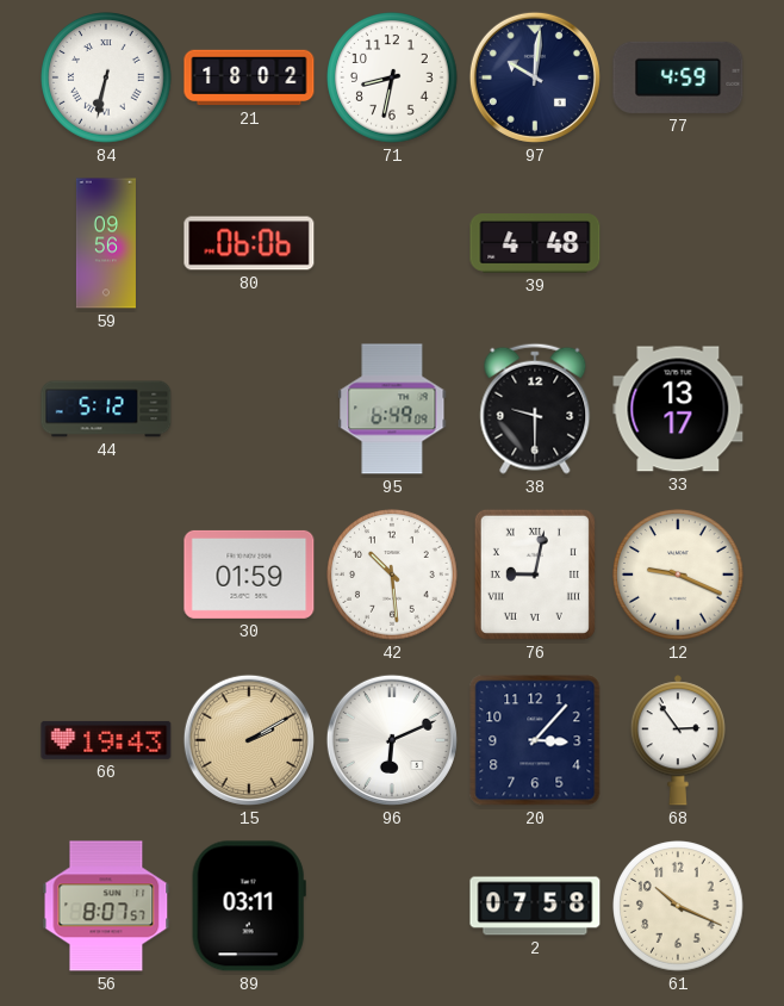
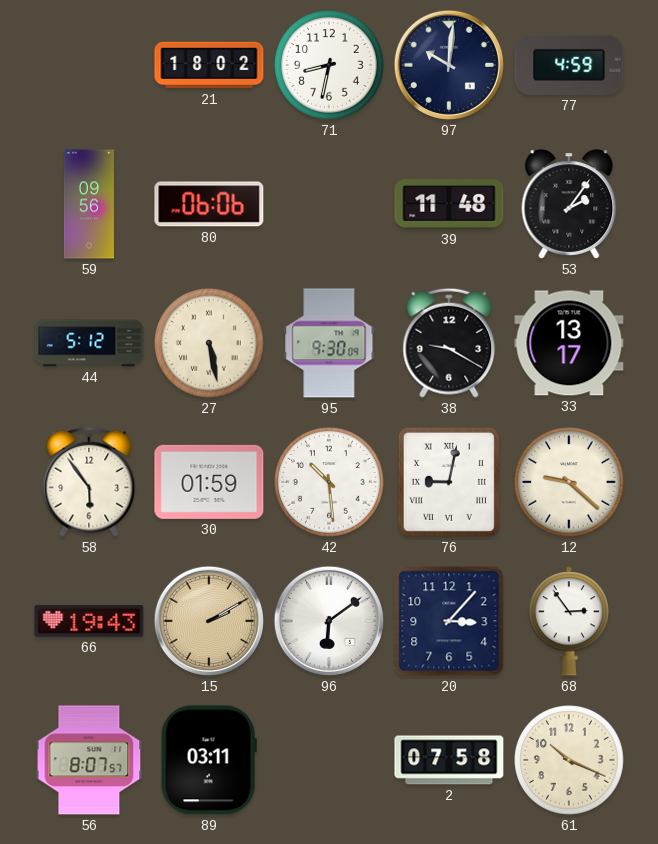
84: 6:32 -> none (106, 77)
39: 4:48 -> 11:48 (449, 204)
53: none -> 2:06 (569, 204)
27: none -> 5:28 (209, 343)
95: 6:49 -> 9:30 (329, 343)
38: 9:30 -> 9:20 (449, 343)
58: none -> 5:54 (89, 482)
12: 9:19 -> 9:22 (569, 482)
96: 6:11 -> 6:09 (329, 621)
